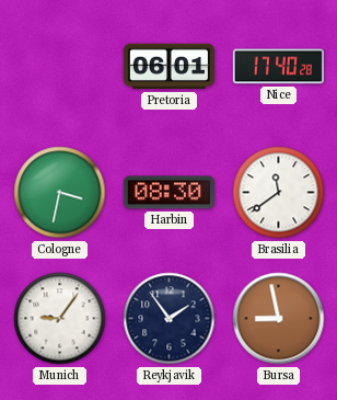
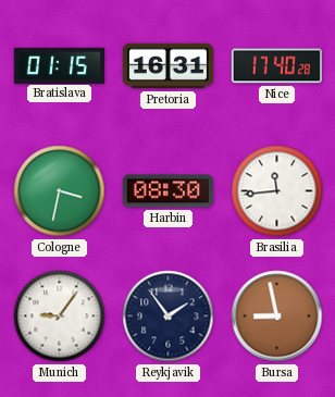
Bratislava: none -> 01:15 (59, 65)
Pretoria: 06:01 -> 16:31 (167, 66)
Brasilia: 11:39 -> 11:44 (277, 191)
